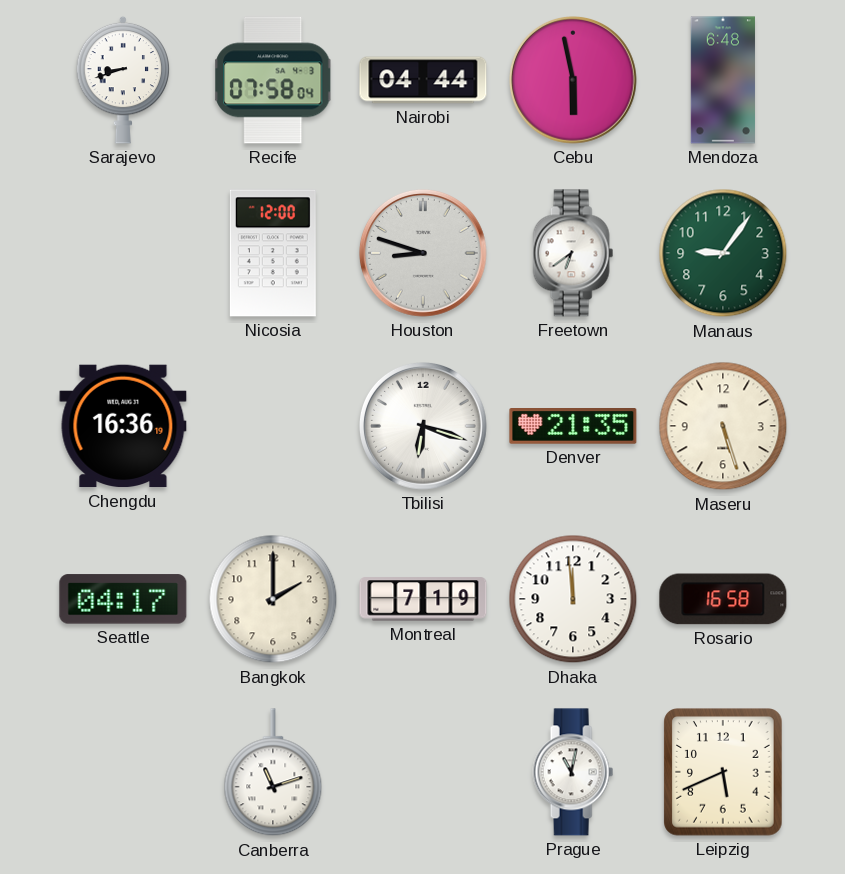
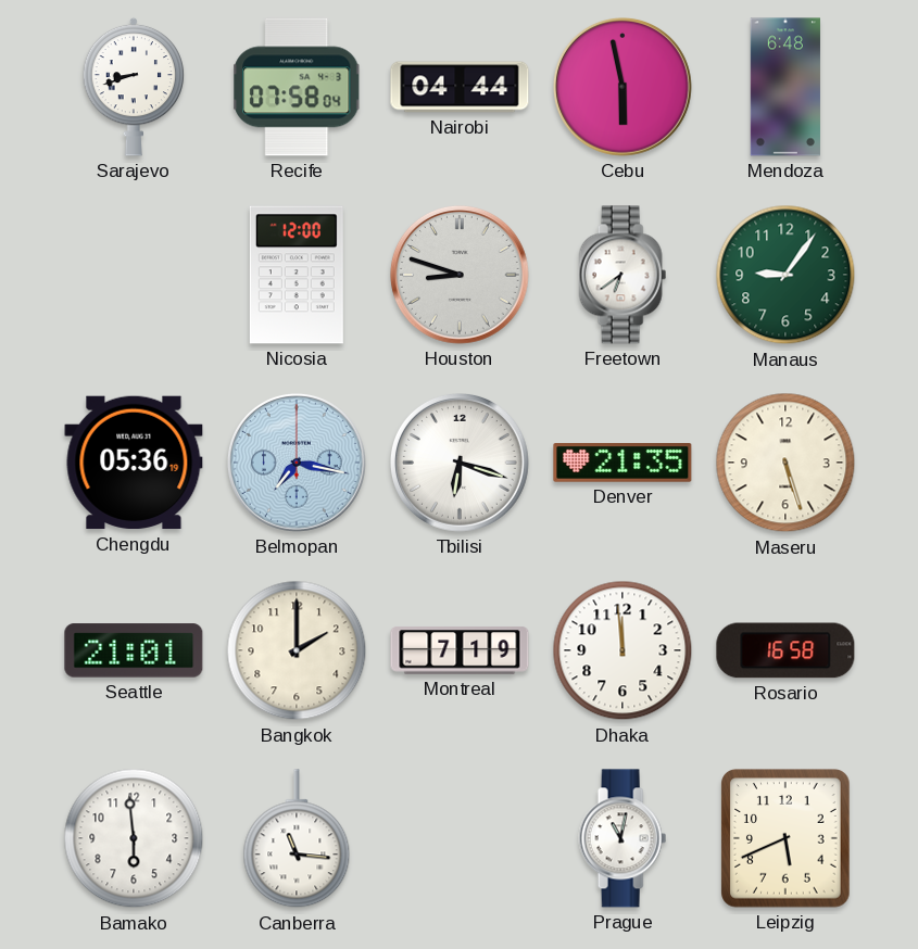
Chengdu: 16:36 -> 05:36 (134, 463)
Belmopan: none -> 7:17 (298, 464)
Seattle: 04:17 -> 21:01 (134, 650)
Bamako: none -> 5:59 (134, 838)
Canberra: 11:12 -> 11:16 (297, 839)
